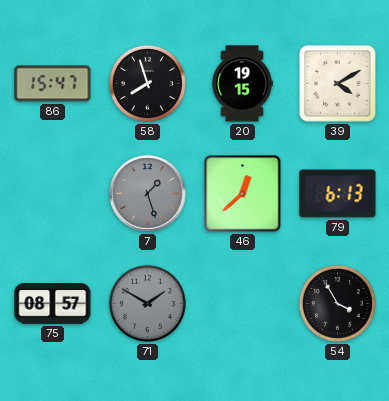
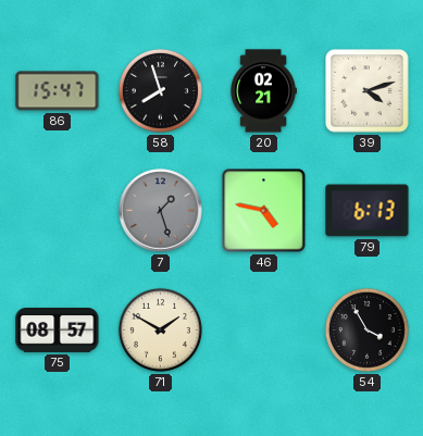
20: 19:15 -> 02:21 (263, 91)
39: 4:10 -> 4:12 (368, 91)
46: 12:38 -> 4:47 (264, 211)
71 dial: grey -> cream (160, 329)
